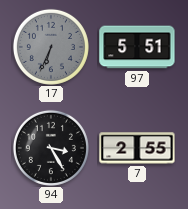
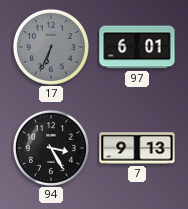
97: 5:51 -> 6:01 (137, 47)
7: 2:55 -> 9:13 (137, 148)
